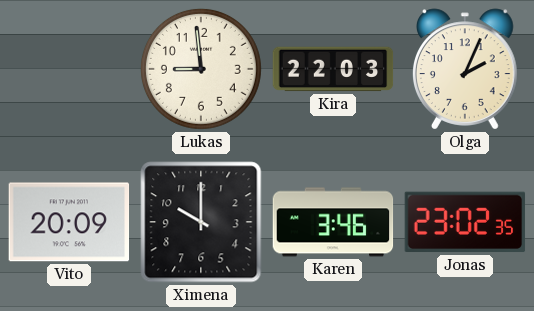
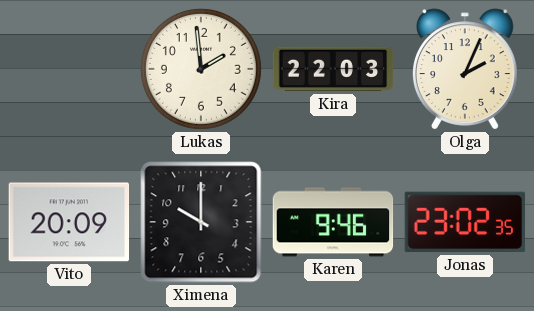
Lukas: 8:59 -> 1:59 (201, 69)
Karen: 3:46 -> 9:46 (333, 222)
